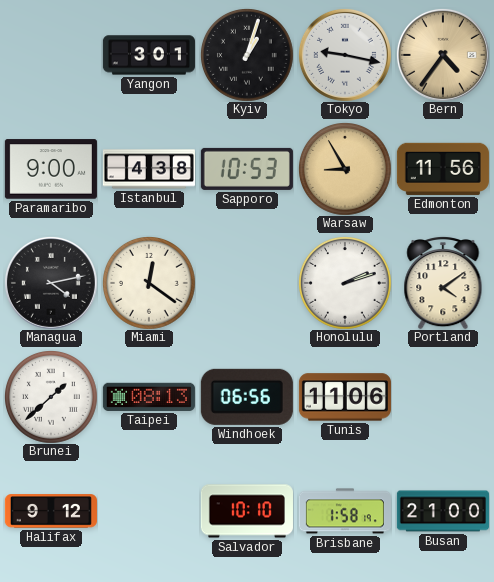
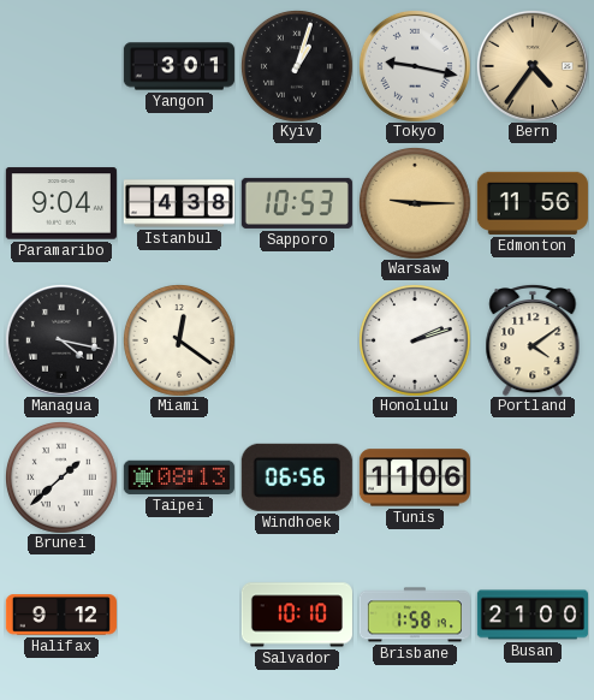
Paramaribo: 9:00 -> 9:04 (61, 203)
Warsaw: 8:55 -> 9:15 (415, 203)
Managua: 4:13 -> 4:17 (61, 340)
